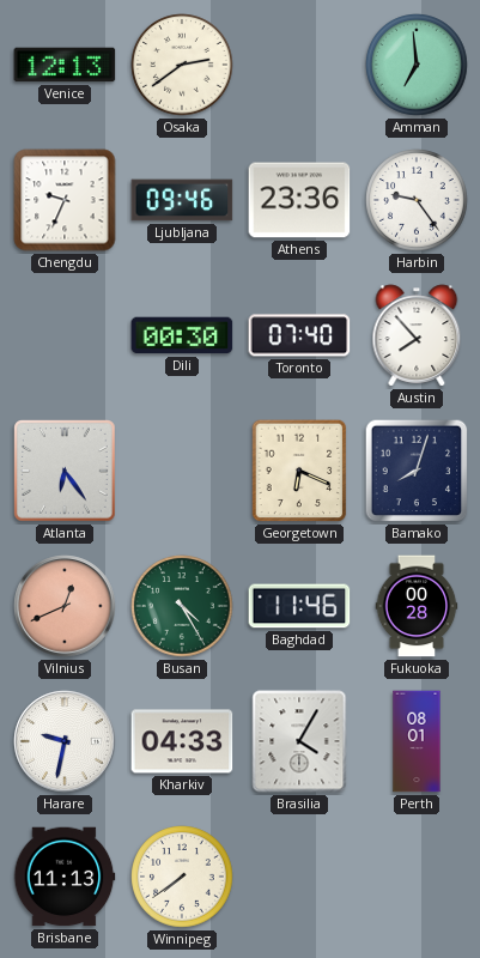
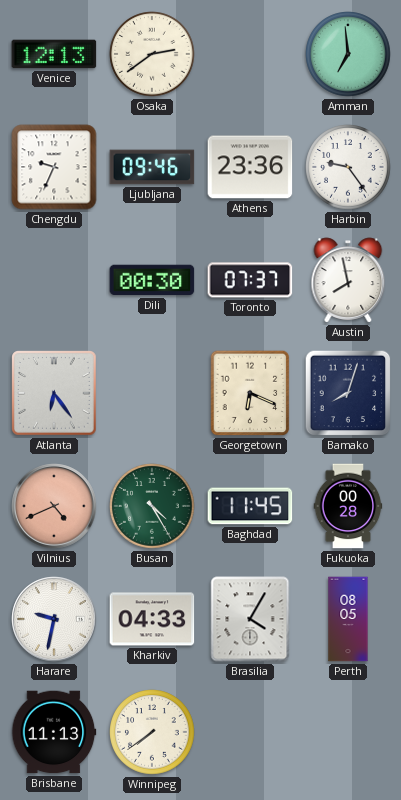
Toronto: 07:40 -> 07:37 (250, 280)
Austin: 7:53 -> 7:58 (348, 280)
Vilnius: 12:41 -> 4:41 (54, 506)
Baghdad: 11:46 -> 11:45 (250, 506)
Perth: 08:01 -> 08:05 (348, 619)
